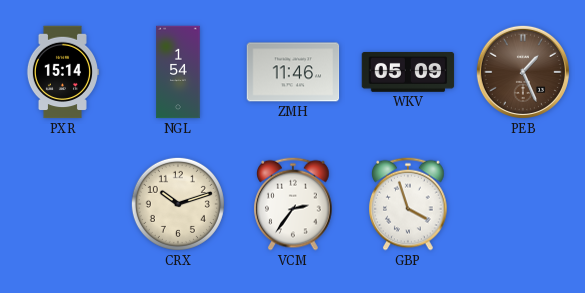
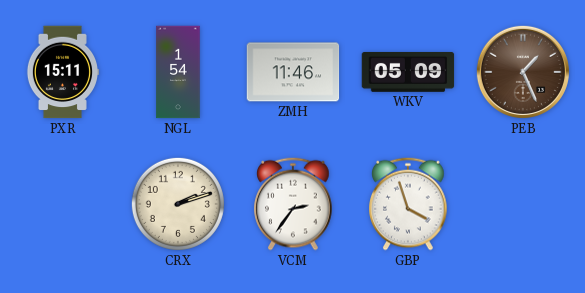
PXR: 15:14 -> 15:11 (62, 72)
CRX: 10:12 -> 2:12 (178, 204)
